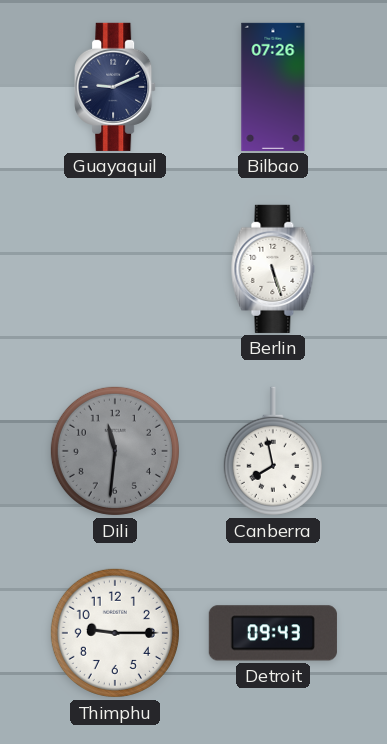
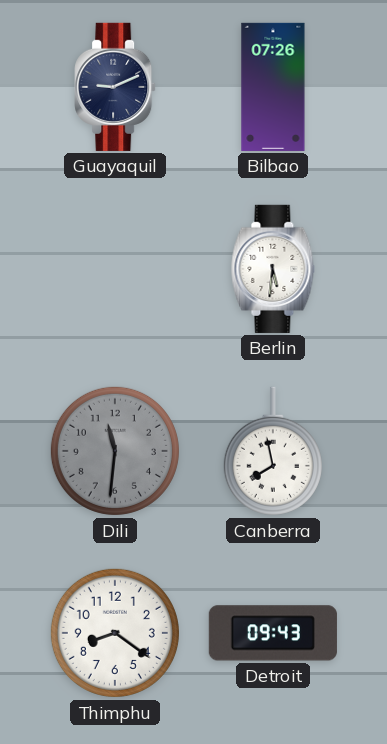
Berlin: 5:27 -> 5:31 (273, 269)
Thimphu: 9:15 -> 8:21 (115, 633)
